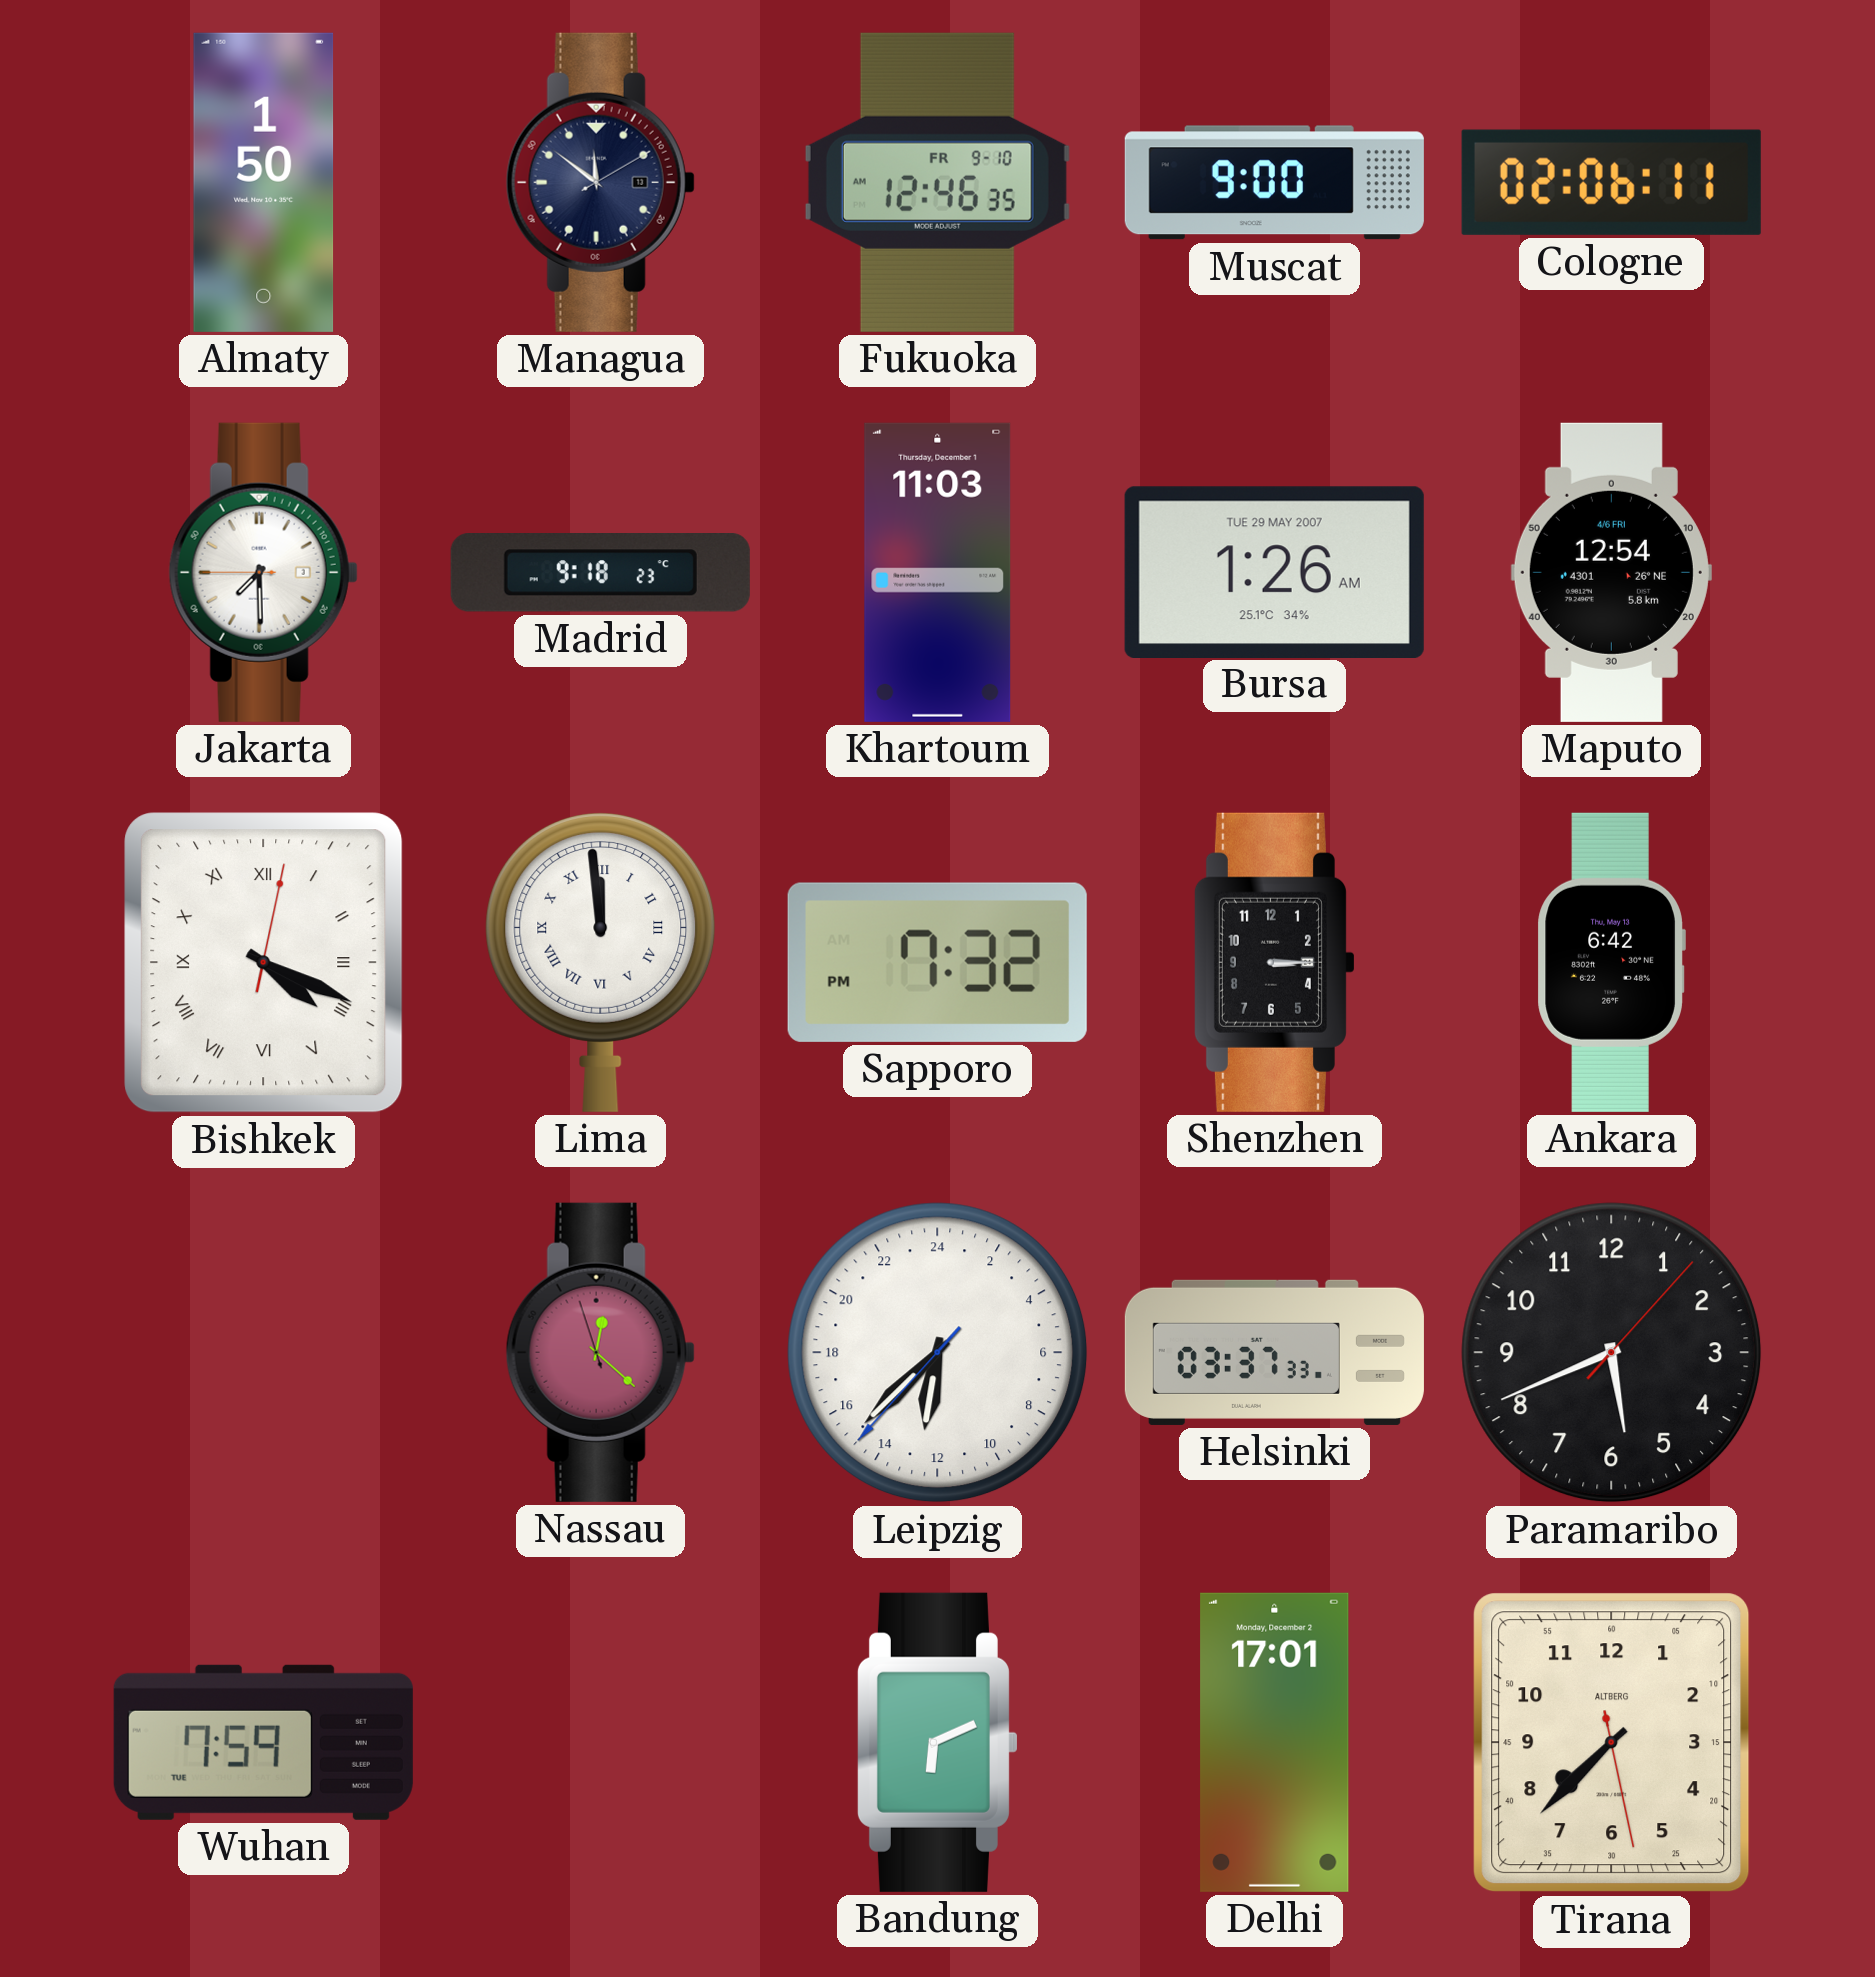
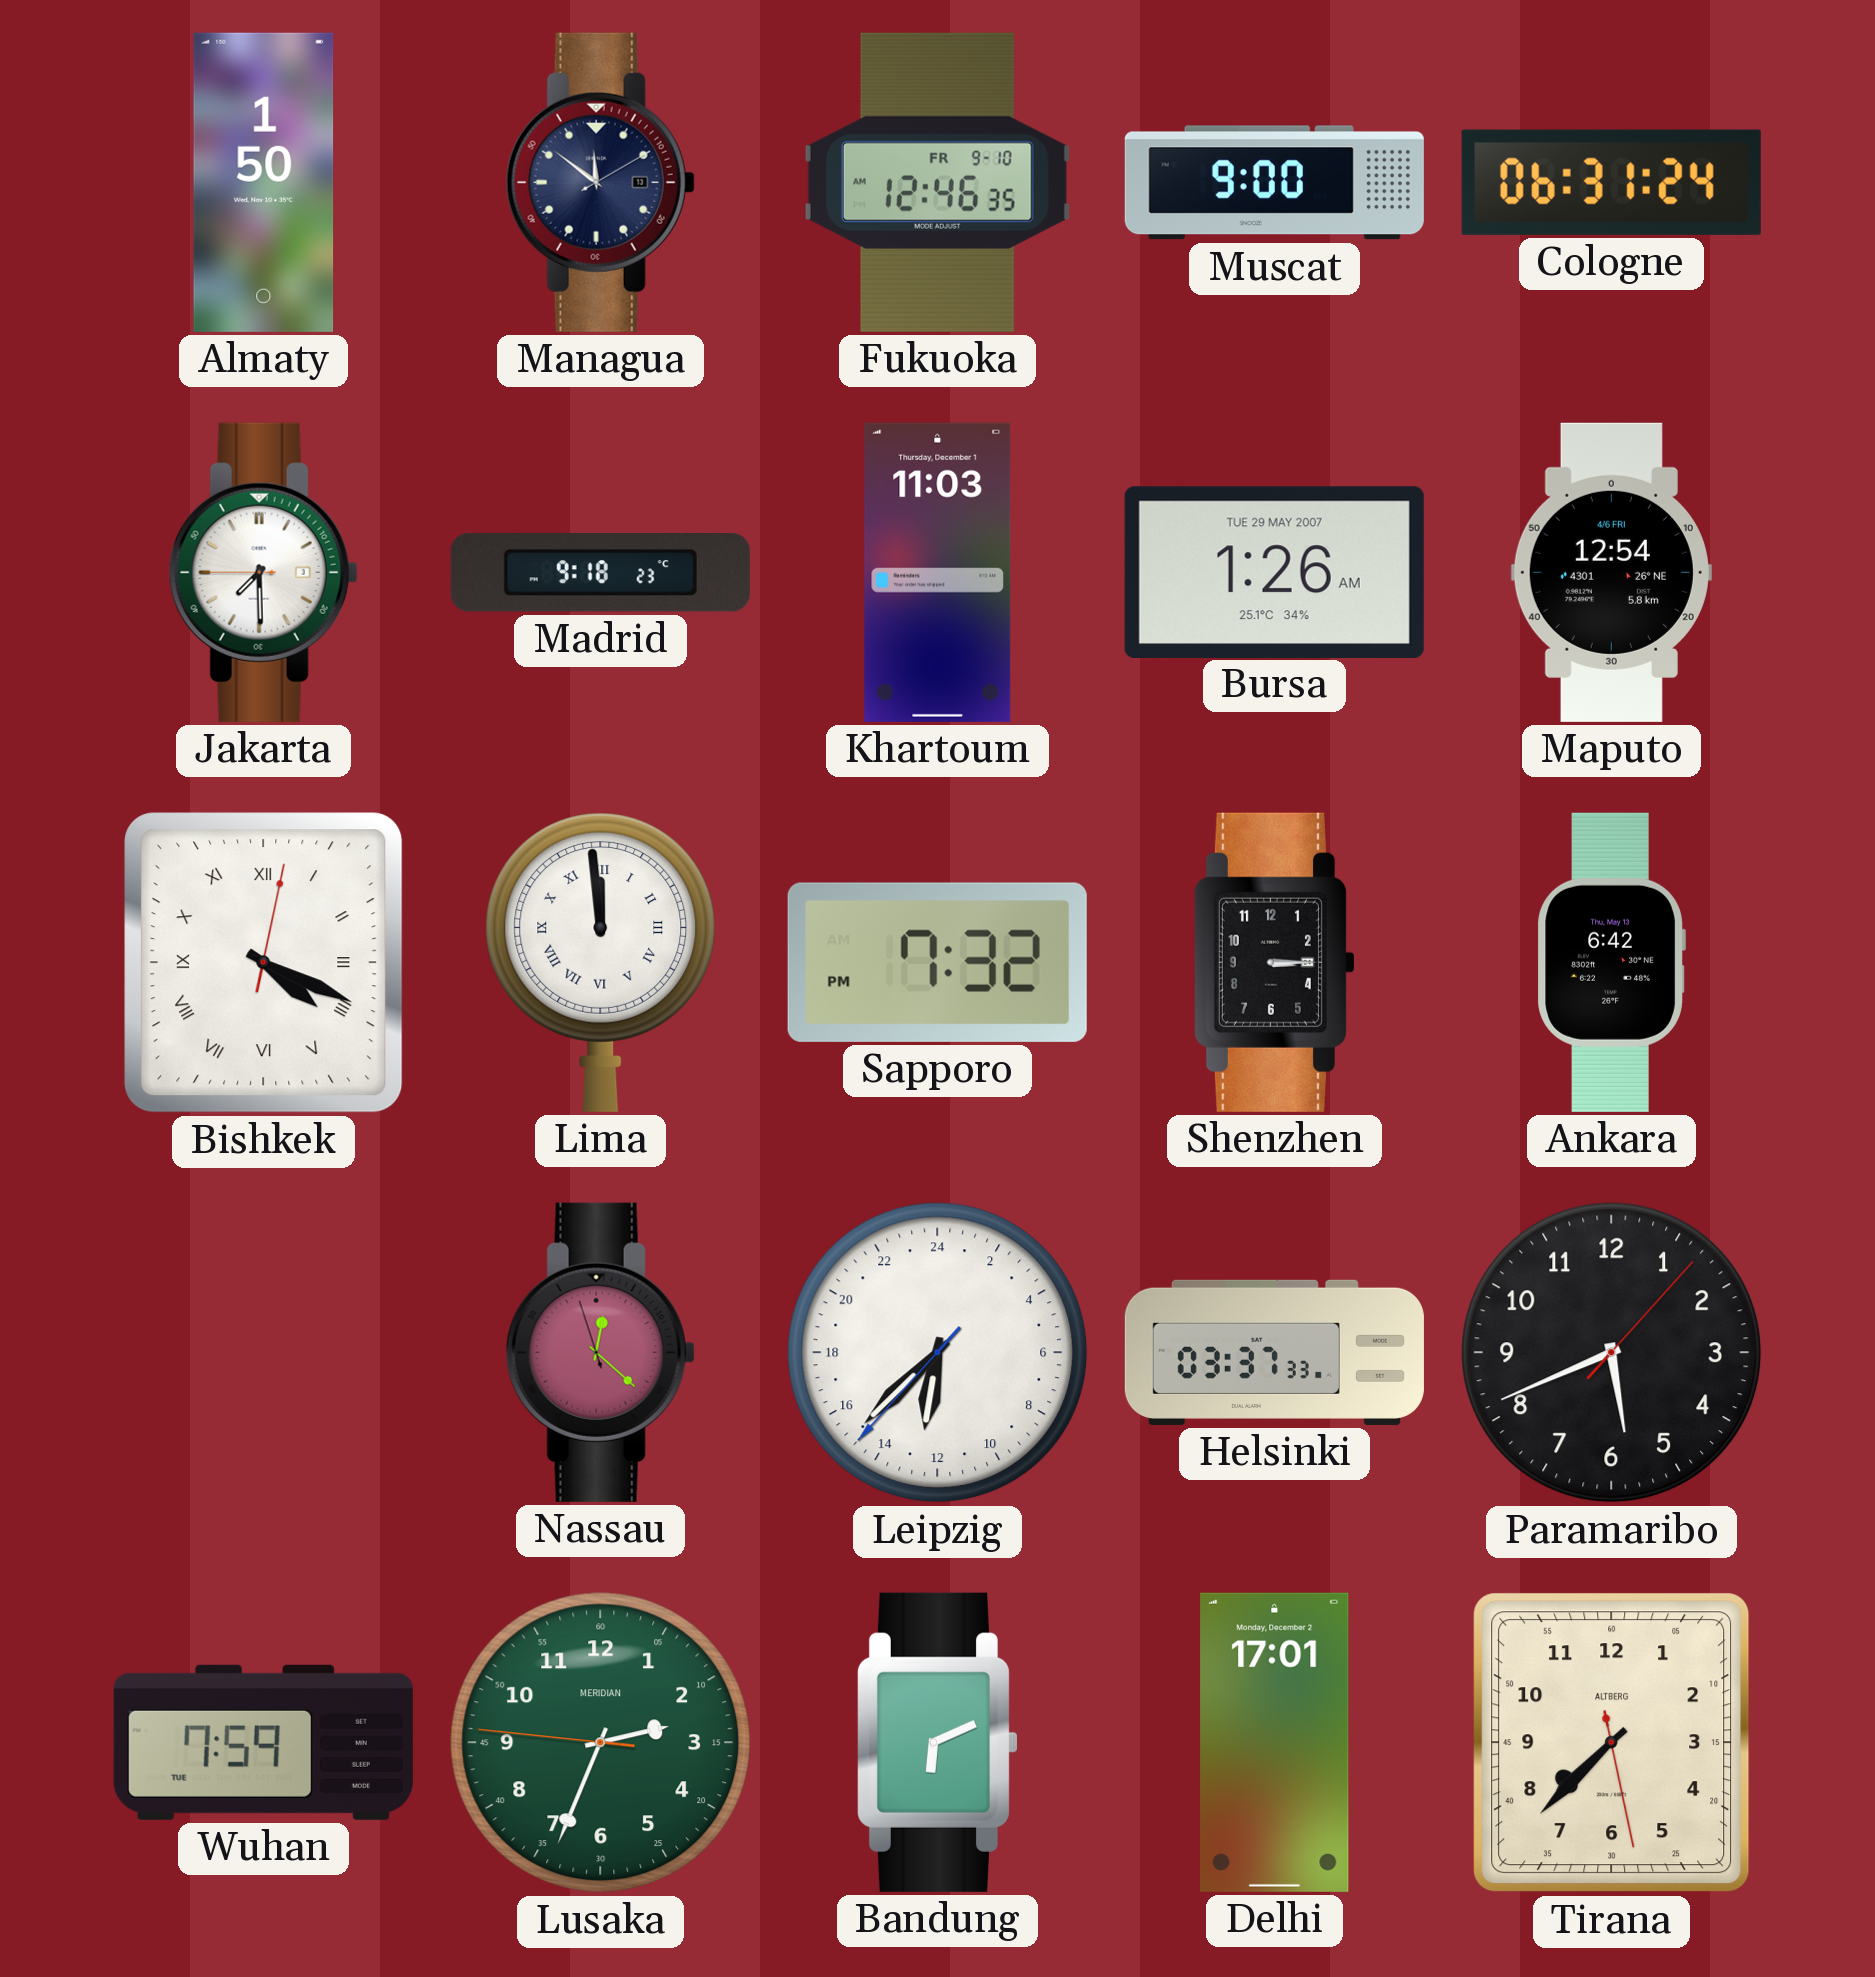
Cologne: 02:06 -> 06:31 (1611, 182)
Lusaka: none -> 2:33 (601, 1743)
